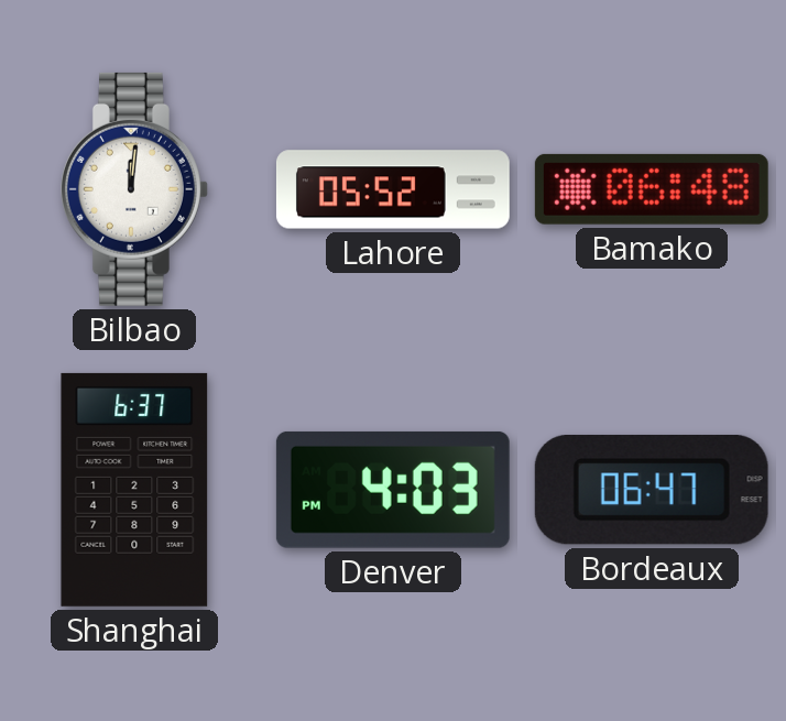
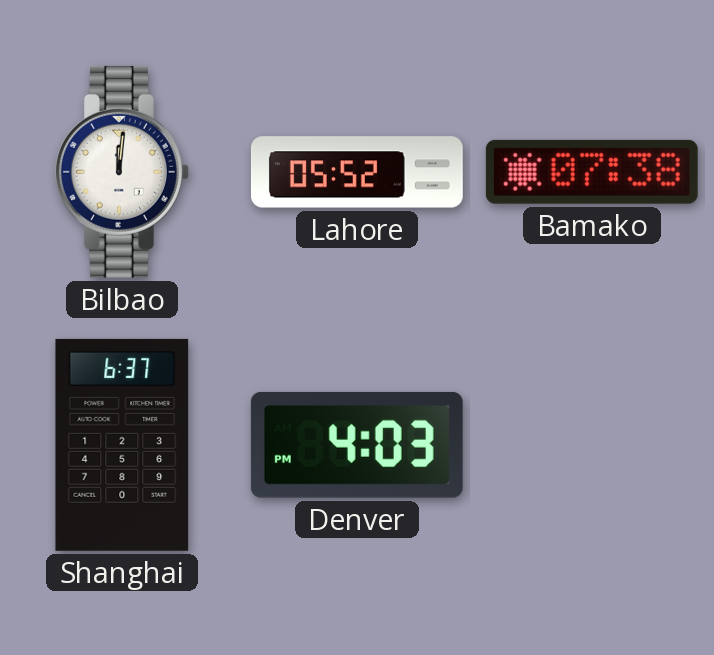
Bamako: 06:48 -> 07:38 (592, 172)
Bordeaux: 06:47 -> none (652, 490)
